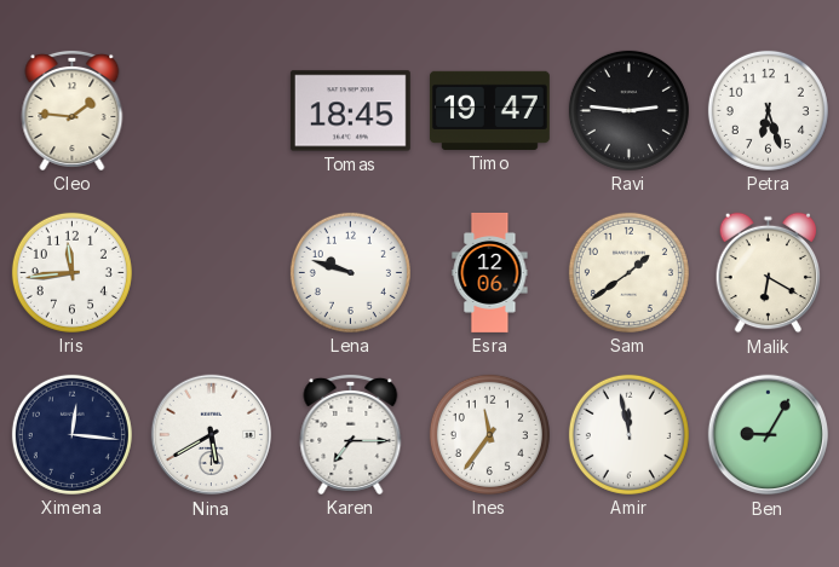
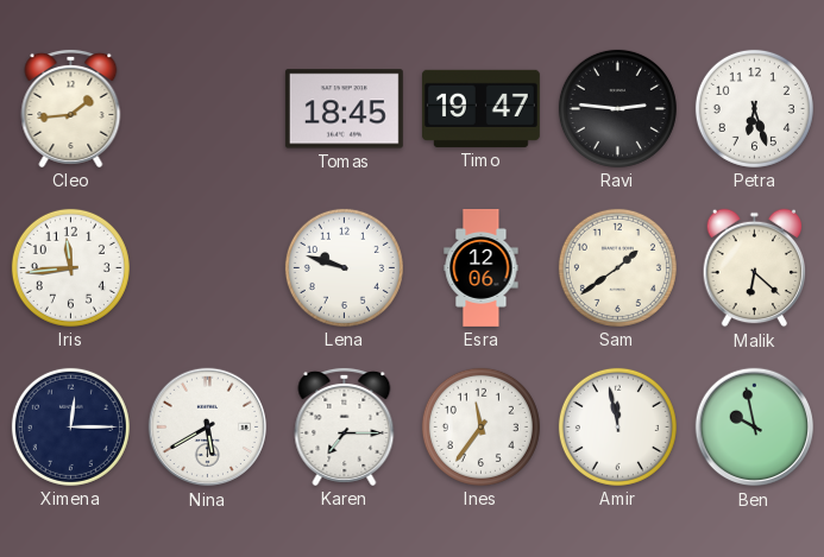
Cleo: 1:46 -> 1:44 (71, 108)
Malik: 6:20 -> 6:22 (755, 268)
Ximena: 12:16 -> 12:15 (70, 426)
Ben: 9:05 -> 9:58 (755, 428)
